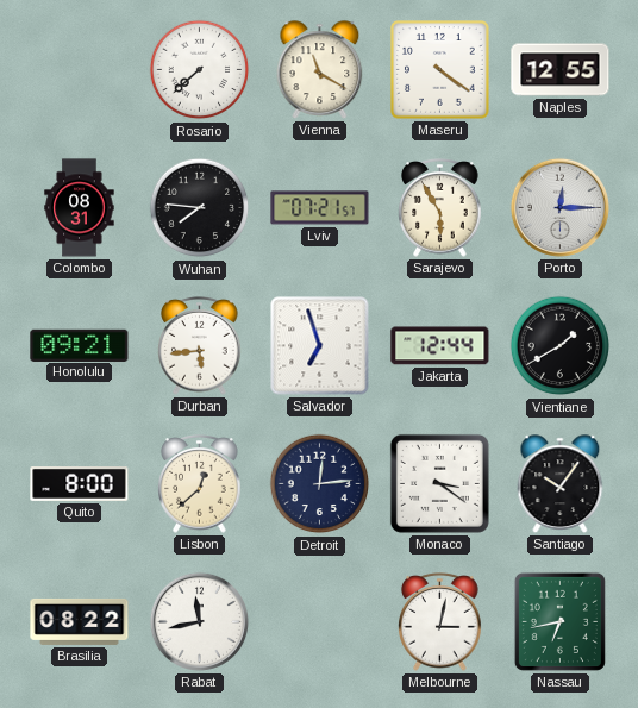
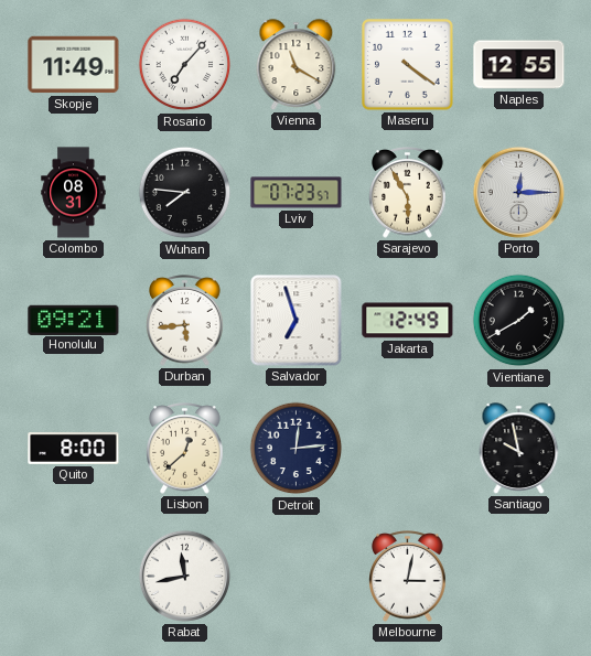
Skopje: none -> 11:49 (74, 65)
Rosario: 7:38 -> 7:07 (185, 65)
Lviv: 07:21 -> 07:23 (297, 193)
Jakarta: 12:44 -> 12:49 (408, 321)
Monaco: 3:21 -> none (439, 483)
Santiago: 10:06 -> 9:58 (519, 449)
Brasilia: 08:22 -> none (80, 621)
Nassau: 6:43 -> none (559, 621)
